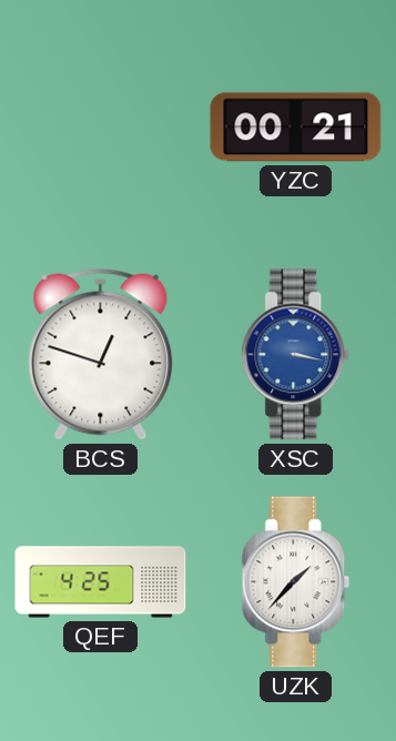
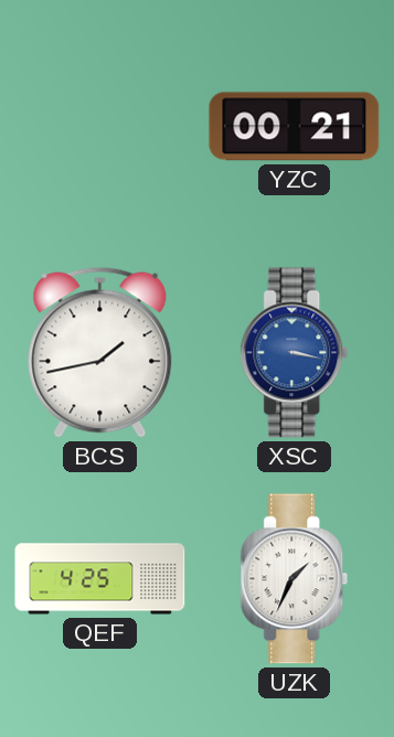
BCS: 12:48 -> 1:43 (100, 352)
UZK: 1:37 -> 1:34 (295, 579)
